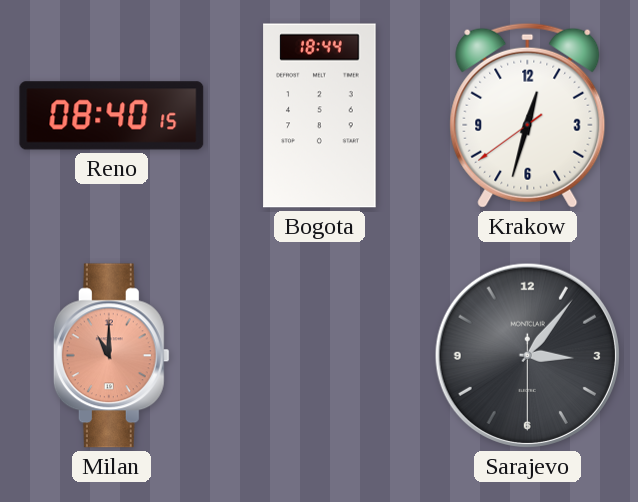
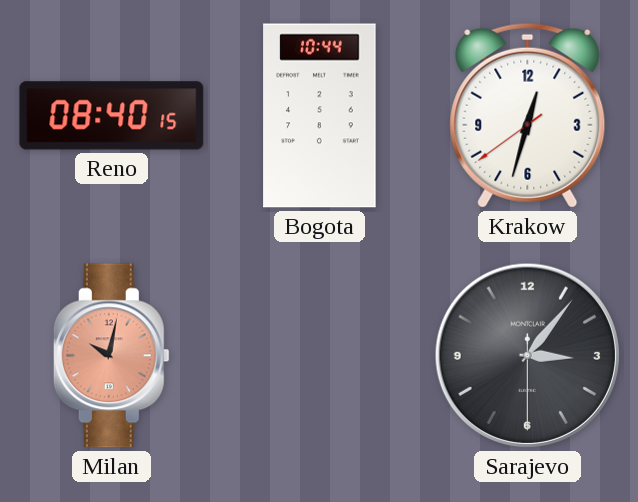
Bogota: 18:44 -> 10:44 (320, 116)
Milan: 11:00 -> 10:02 (111, 356)
